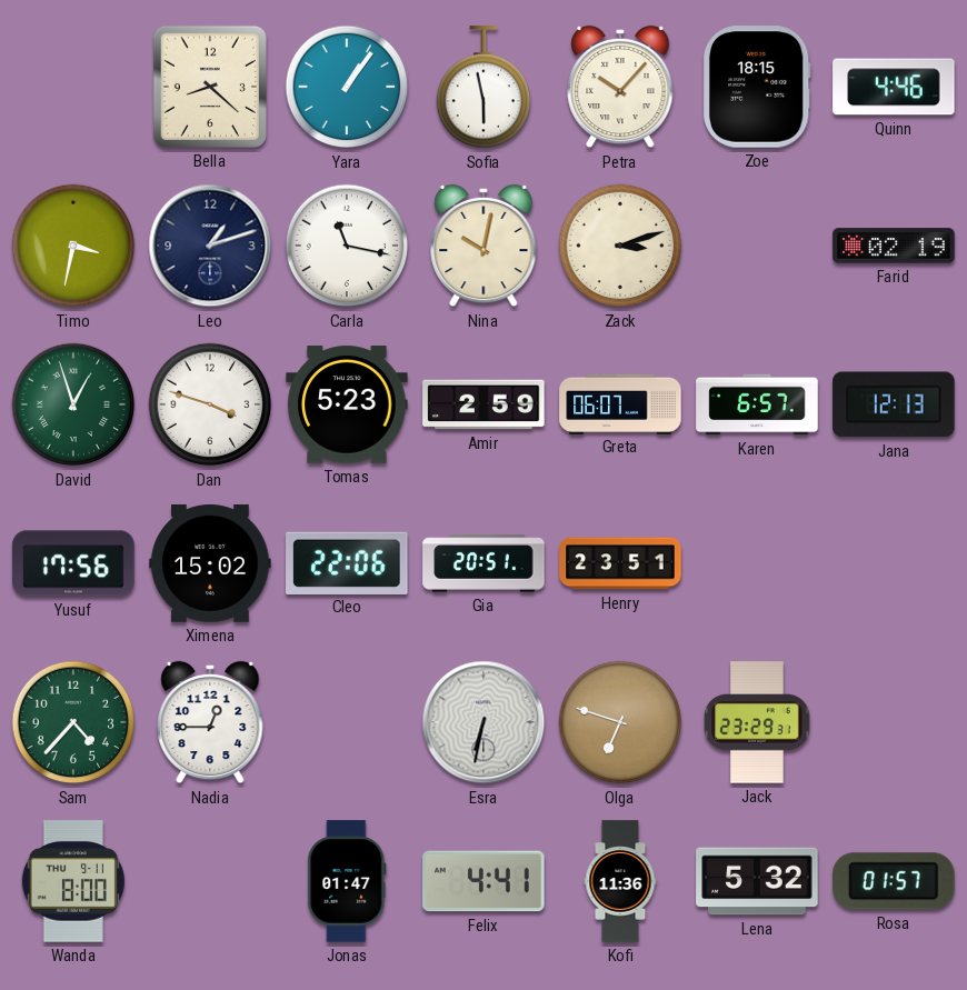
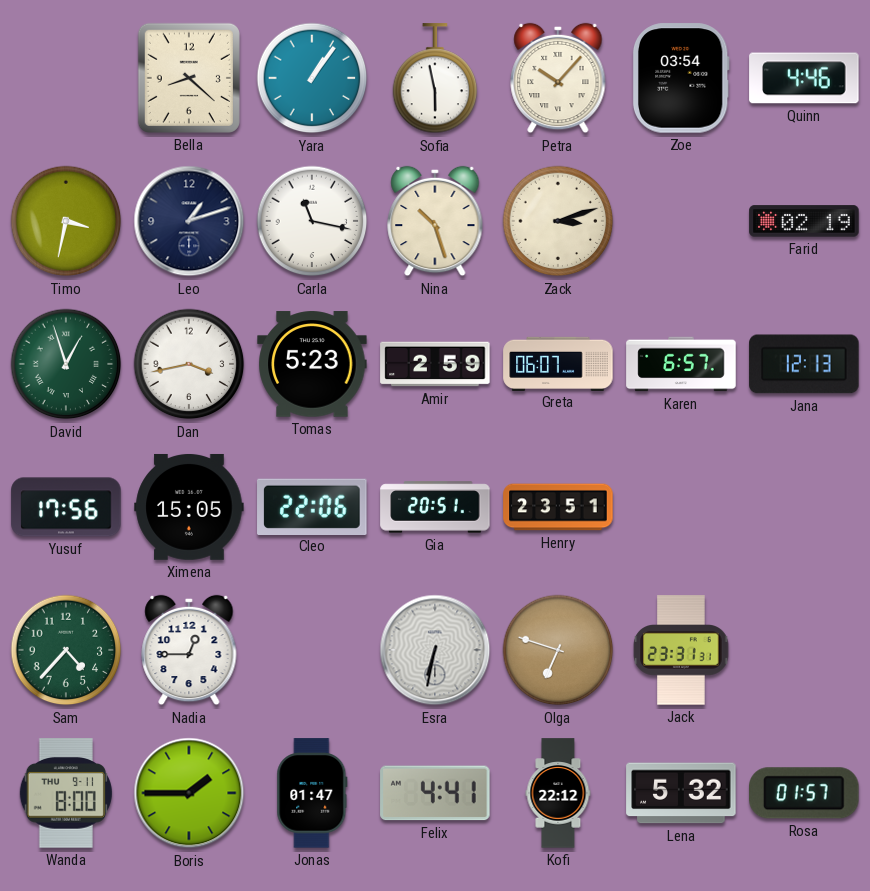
Zoe: 18:15 -> 03:54 (681, 78)
Nina: 10:02 -> 10:27 (435, 221)
Dan: 3:48 -> 3:43 (189, 364)
Ximena: 15:02 -> 15:05 (189, 507)
Jack: 23:29 -> 23:31 (681, 650)
Boris: none -> 1:45 (189, 793)
Kofi: 11:36 -> 22:12 (558, 793)
